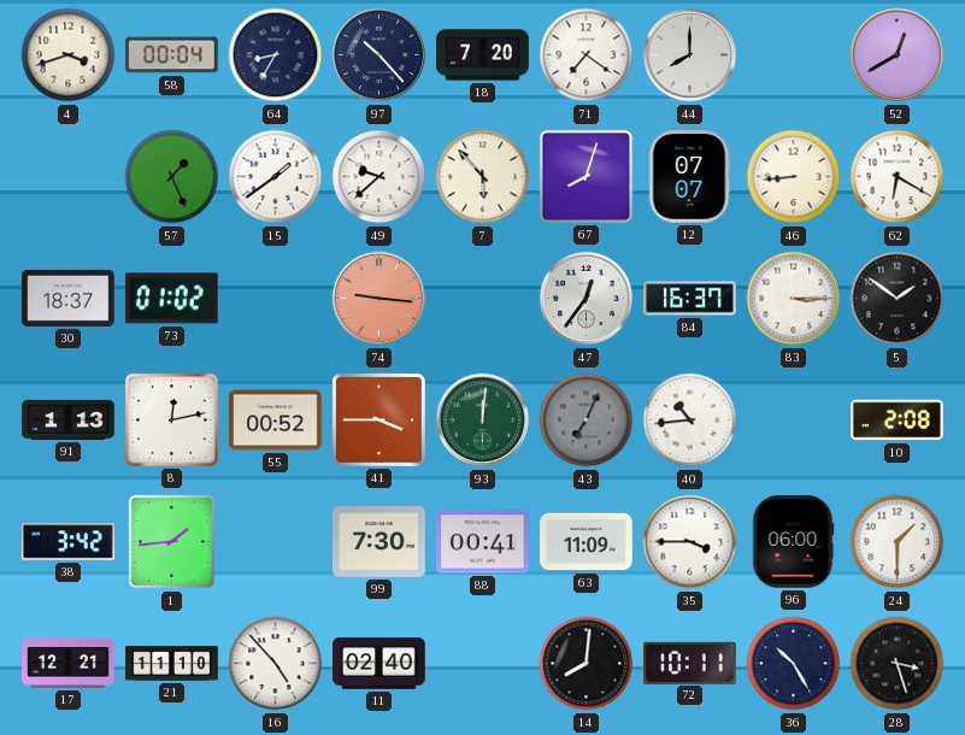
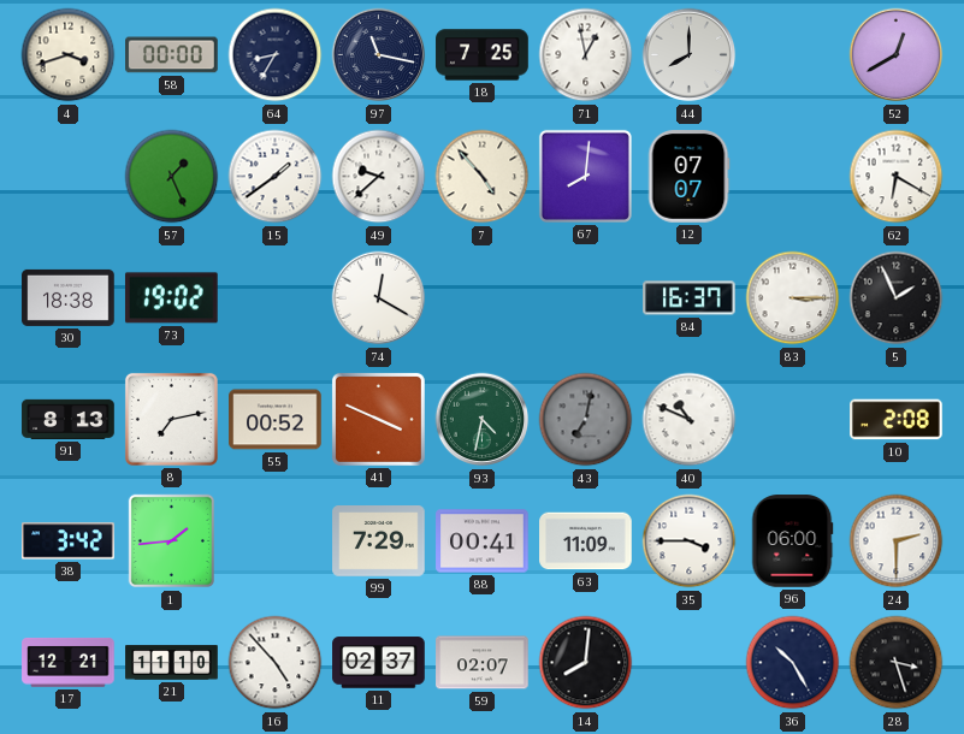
58: 00:04 -> 00:00 (172, 55)
97: 10:23 -> 11:17 (379, 55)
18: 7:20 -> 7:25 (483, 55)
71: 7:21 -> 12:58 (586, 55)
7: 5:53 -> 4:53 (483, 177)
67: 8:03 -> 8:01 (585, 176)
46: 8:44 -> none (794, 177)
30: 18:37 -> 18:38 (69, 297)
73: 01:02 -> 19:02 (171, 298)
74: 9:16 -> 12:20 (379, 298)
74 dial: salmon -> white (379, 298)
47: 12:36 -> none (587, 299)
5: 1:51 -> 1:56 (897, 298)
91: 1:13 -> 8:13 (69, 419)
8: 12:13 -> 7:13 (171, 419)
41: 3:45 -> 3:49 (378, 419)
93: 12:01 -> 4:32 (483, 420)
43: 7:04 -> 7:02 (586, 420)
40: 10:44 -> 10:49 (690, 420)
99: 7:30 -> 7:29 (379, 541)
24: 1:30 -> 2:30 (897, 541)
11: 02:40 -> 02:37 (379, 663)
59: none -> 02:07 (483, 663)
72: 10:11 -> none (690, 663)
